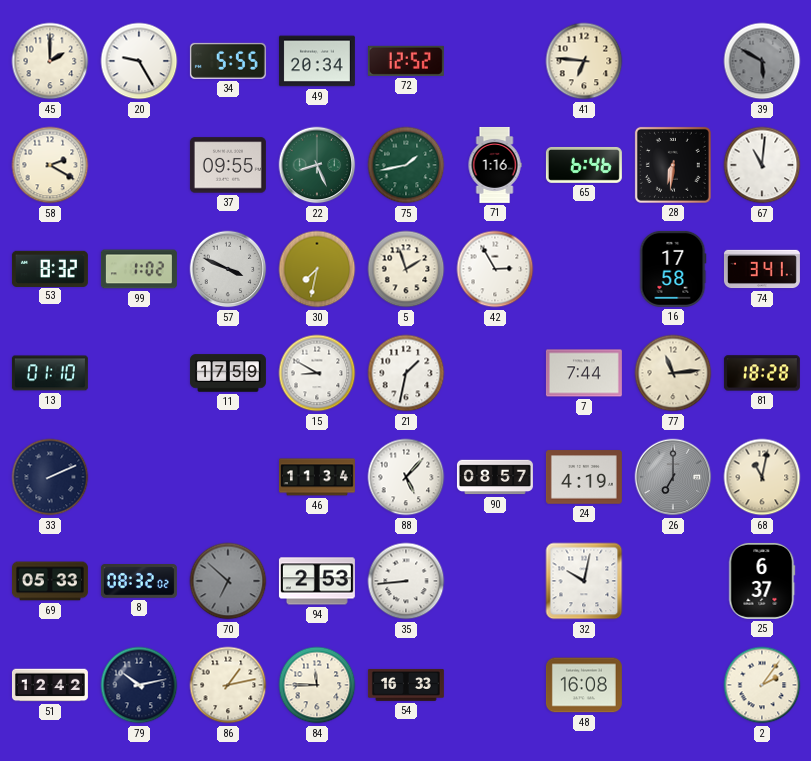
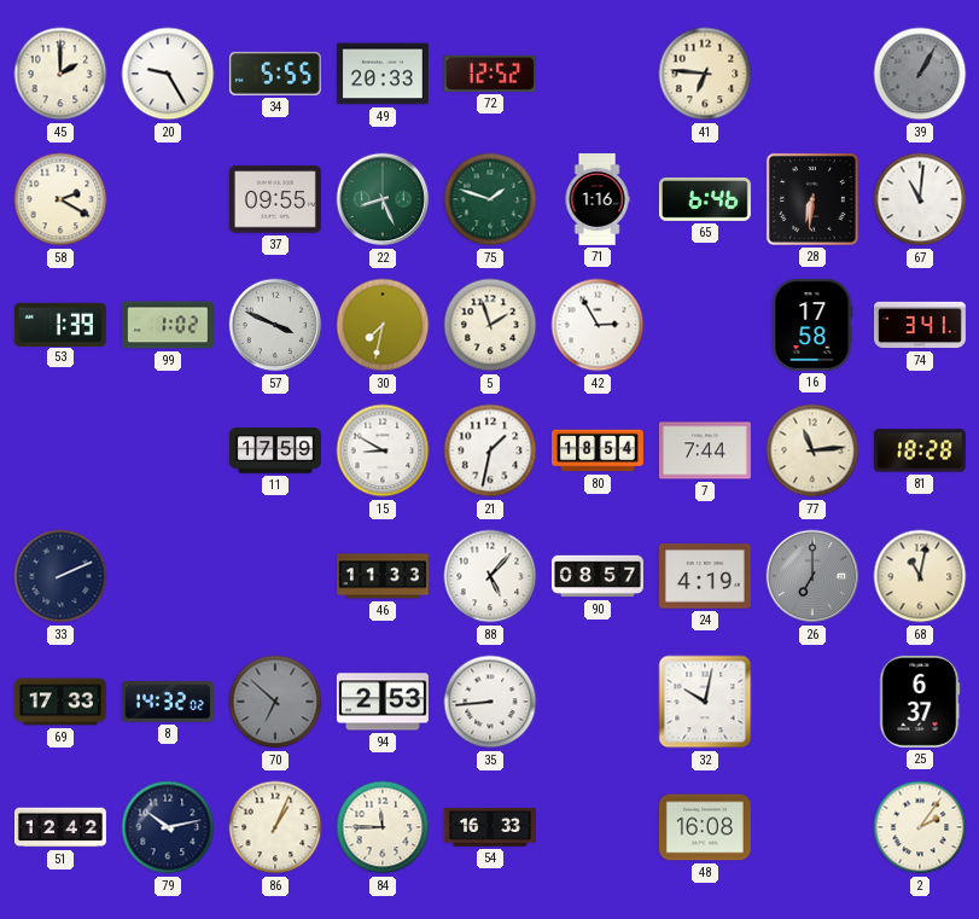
49: 20:34 -> 20:33 (383, 74)
39: 5:50 -> 1:05 (920, 74)
75: 1:43 -> 1:48 (490, 199)
53: 8:32 -> 1:39 (60, 324)
13: 01:10 -> none (50, 373)
80: none -> 18:54 (598, 450)
46: 11:34 -> 11:33 (383, 576)
69: 05:33 -> 17:33 (60, 702)
8: 08:32 -> 14:32 (168, 702)
86: 1:13 -> 1:04 (275, 827)
